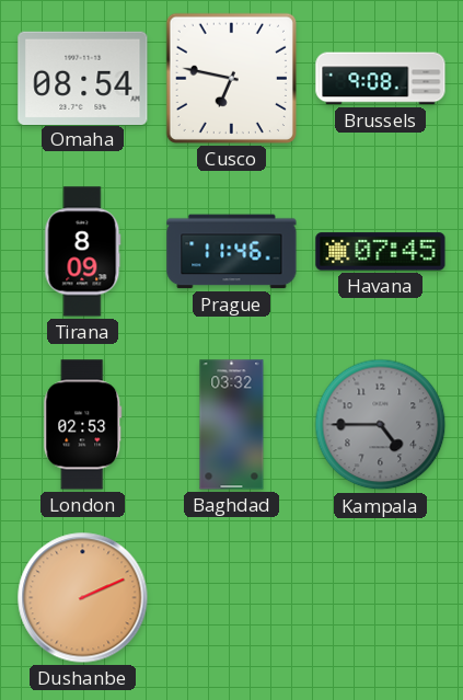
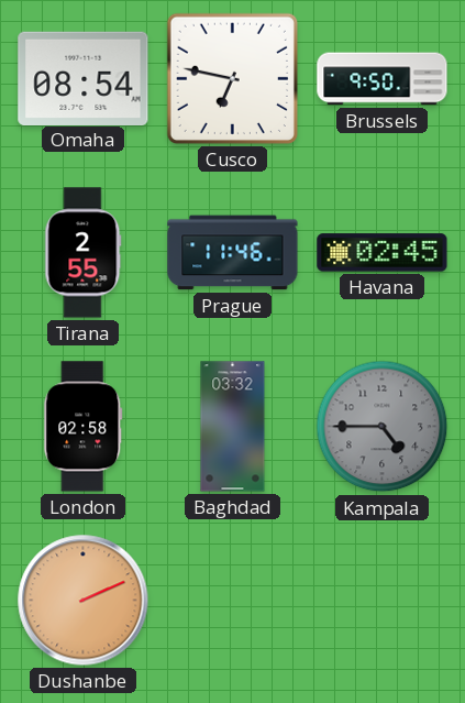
Brussels: 9:08 -> 9:50 (383, 79)
Tirana: 8:09 -> 2:55 (84, 253)
Havana: 07:45 -> 02:45 (383, 253)
London: 02:53 -> 02:58 (84, 427)
